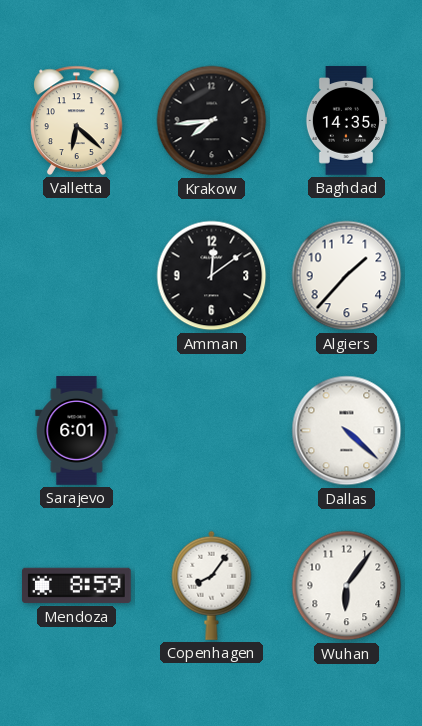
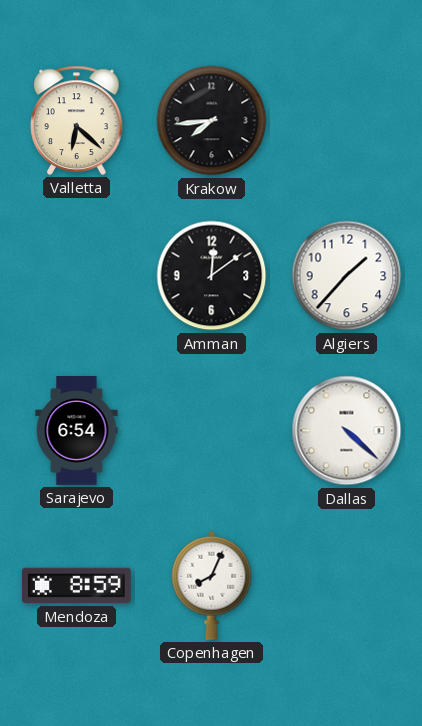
Baghdad: 14:35 -> none (345, 121)
Sarajevo: 6:01 -> 6:54 (77, 431)
Copenhagen: 8:06 -> 8:04 (212, 585)
Wuhan: 6:06 -> none (347, 586)
